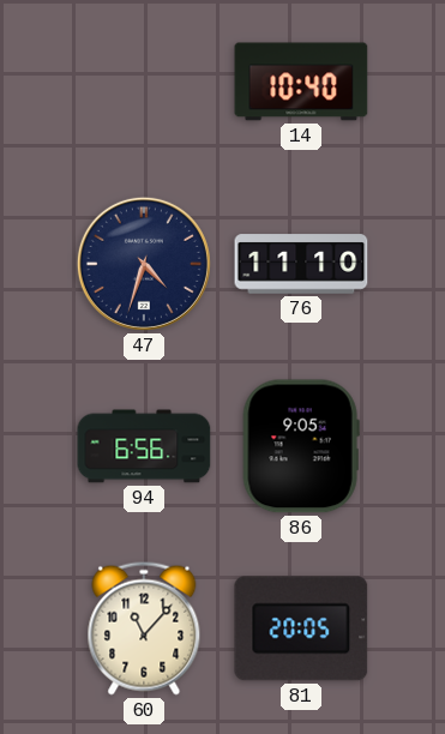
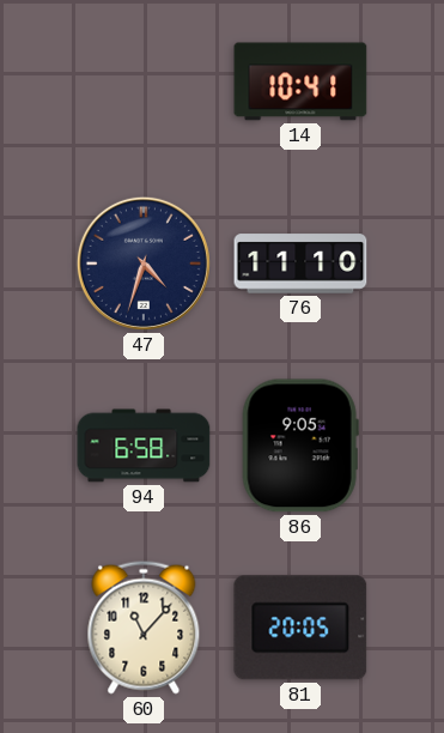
14: 10:40 -> 10:41 (300, 81)
94: 6:56 -> 6:58 (144, 446)
